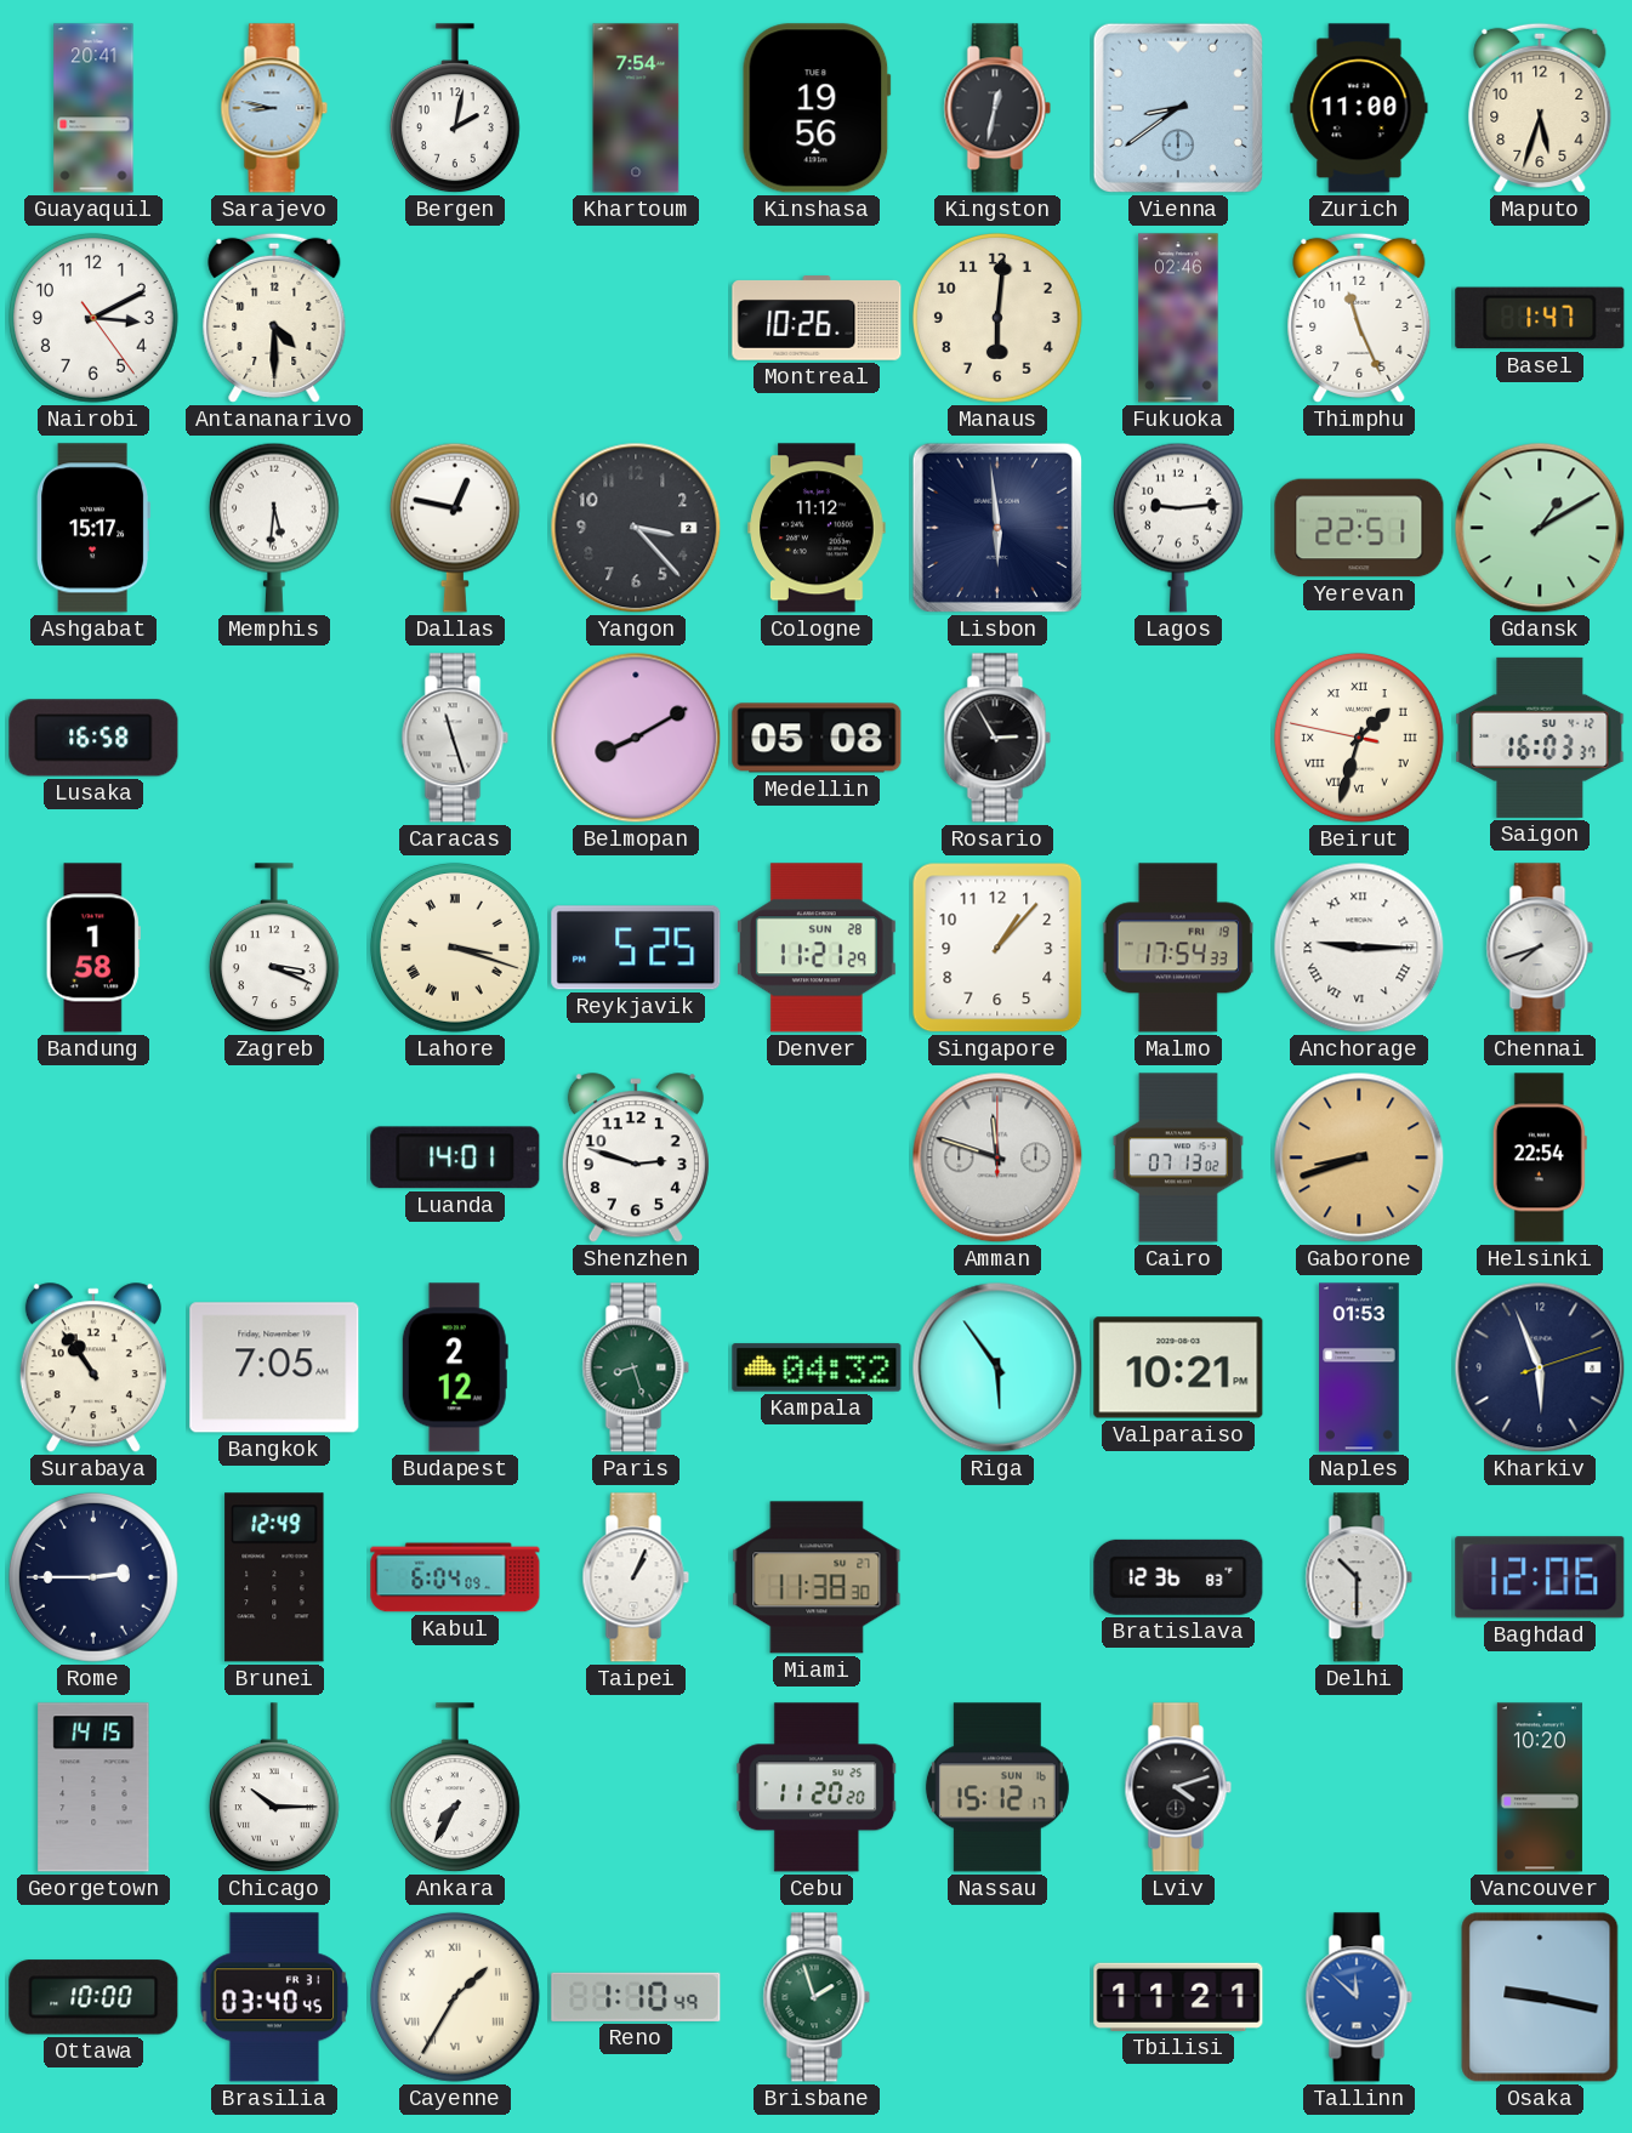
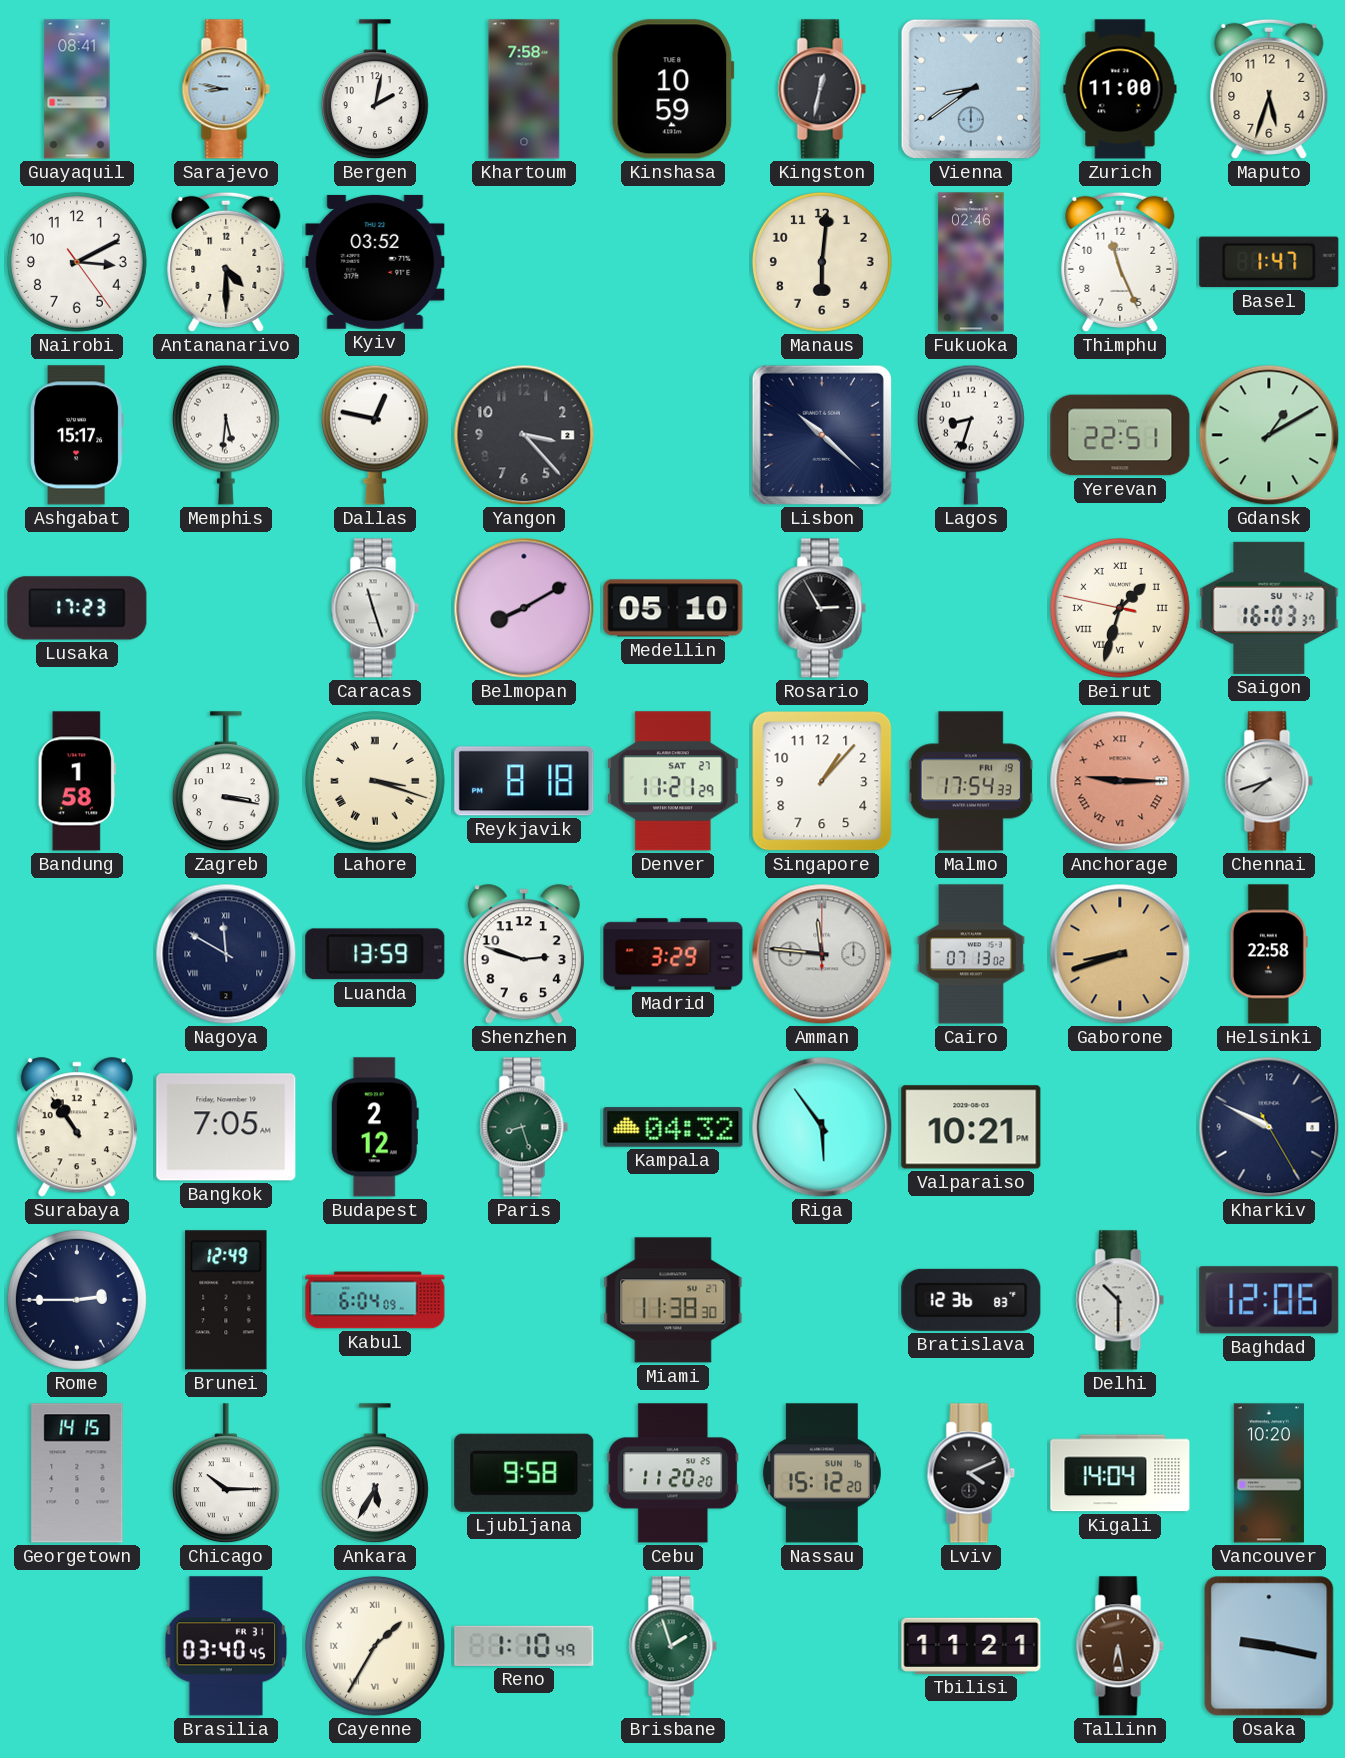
Guayaquil: 20:41 -> 08:41 (77, 89)
Khartoum: 7:54 -> 7:58 (524, 89)
Kinshasa: 19:56 -> 10:59 (673, 89)
Kyiv: none -> 03:52 (375, 262)
Montreal: 10:26 -> none (817, 318)
Cologne: 11:12 -> none (817, 528)
Lisbon: 5:59 -> 10:22 (822, 435)
Lagos: 9:14 -> 8:33 (971, 435)
Lusaka: 16:58 -> 17:23 (77, 608)
Medellin: 05:08 -> 05:10 (673, 608)
Zagreb: 3:19 -> 3:17 (226, 782)
Reykjavik: 5:25 -> 8:18 (524, 781)
Denver date: SUN 28 -> SAT 27 (673, 781)
Anchorage dial: white -> salmon (1120, 781)
Nagoya: none -> 11:50 (226, 954)
Luanda: 14:01 -> 13:59 (375, 954)
Madrid: none -> 3:29 (673, 954)
Amman: 11:48 -> 11:46 (822, 954)
Helsinki: 22:54 -> 22:58 (1269, 954)
Naples: 01:53 -> none (1359, 1367)
Kharkiv: 5:56 -> 9:49 (1269, 1127)
Taipei: 1:04 -> none (636, 1577)
Ankara: 7:35 -> 5:35 (375, 1474)
Ljubljana: none -> 9:58 (524, 1473)
Nassau: 15:12:17 -> 15:12:20 (822, 1473)
Lviv: 4:12 -> 4:11 (971, 1473)
Kigali: none -> 14:04 (1120, 1473)
Ottawa: 10:00 -> none (93, 1997)
Tallinn: 11:52 -> 6:28 (1120, 1646)
Tallinn dial: blue -> brown (1120, 1646)
